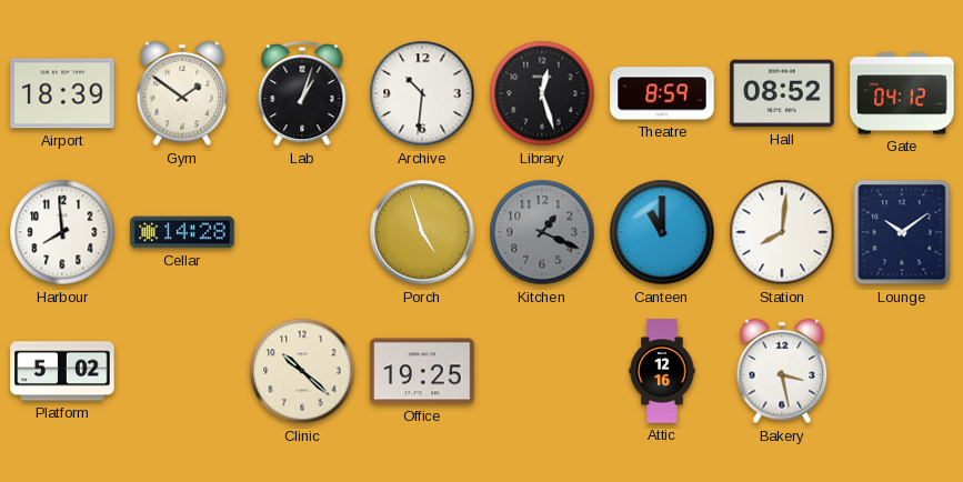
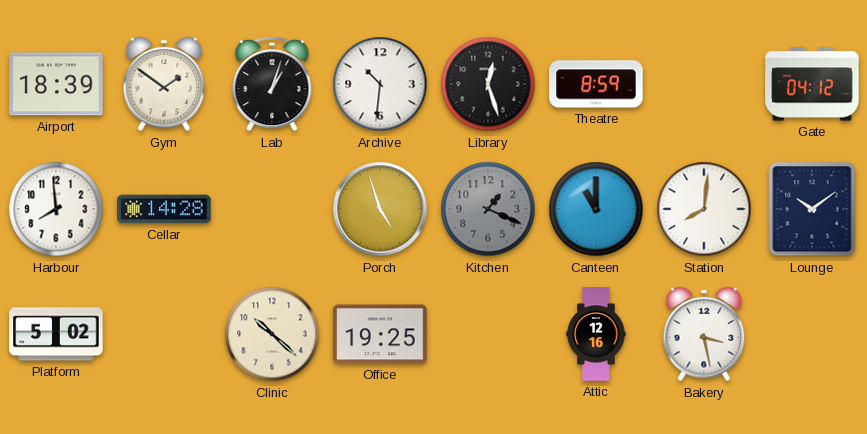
Hall: 08:52 -> none (782, 93)
